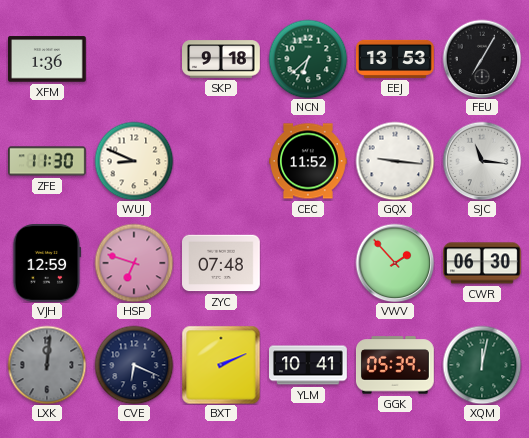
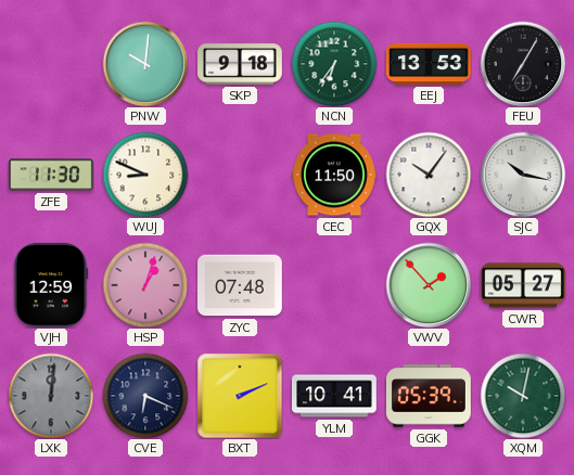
XFM: 1:36 -> none (48, 59)
PNW: none -> 10:01 (145, 64)
NCN: 6:38 -> 6:36 (334, 64)
CEC: 11:52 -> 11:50 (335, 175)
GQX: 9:16 -> 10:06 (429, 175)
SJC: 11:16 -> 10:17 (523, 175)
HSP: 6:48 -> 1:03 (145, 285)
CWR: 06:30 -> 05:27 (524, 285)
XQM: 12:02 -> 10:02 (523, 396)
